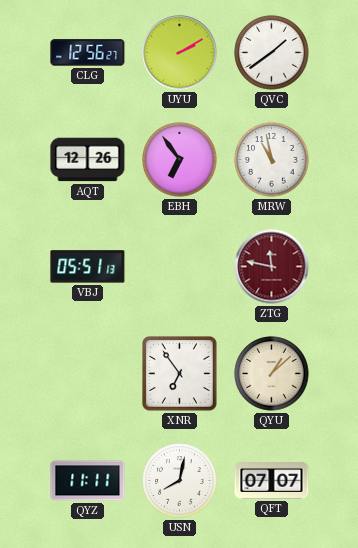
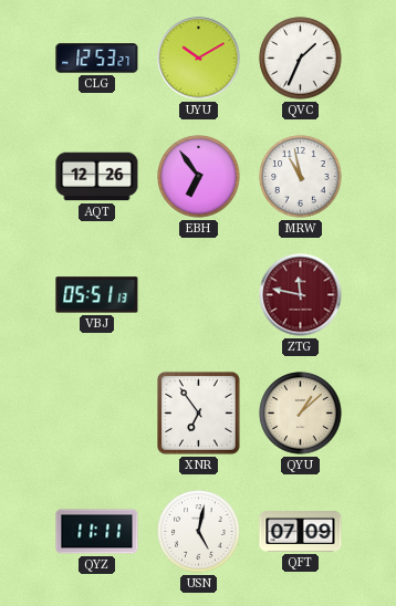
CLG: 12:56 -> 12:53 (97, 59)
UYU: 2:10 -> 10:10 (199, 59)
QVC: 1:39 -> 1:34 (301, 59)
USN: 8:02 -> 5:02 (199, 532)
QFT: 07:07 -> 07:09 (301, 532)
